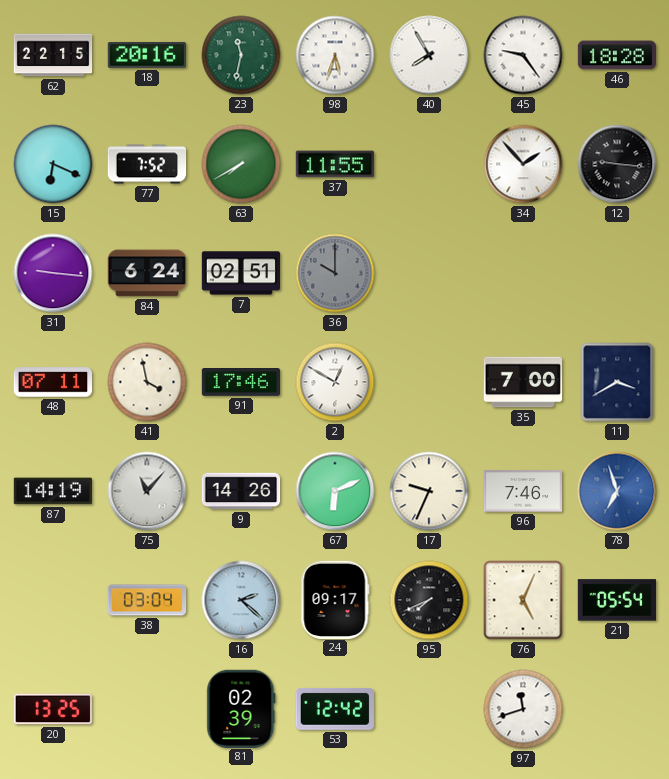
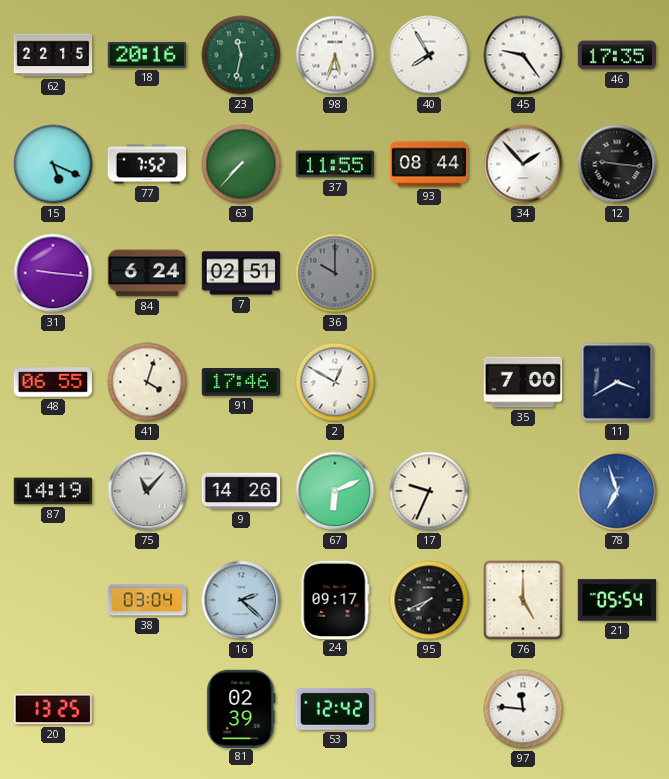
46: 18:28 -> 17:35 (617, 55)
15: 6:19 -> 5:19 (53, 164)
63: 7:40 -> 7:37 (241, 164)
93: none -> 08:44 (429, 164)
48: 07:11 -> 06:55 (52, 382)
41: 3:58 -> 4:03 (147, 382)
96: 7:46 -> none (522, 491)
76: 5:04 -> 5:00 (523, 600)
97: 11:42 -> 11:46 (523, 709)
